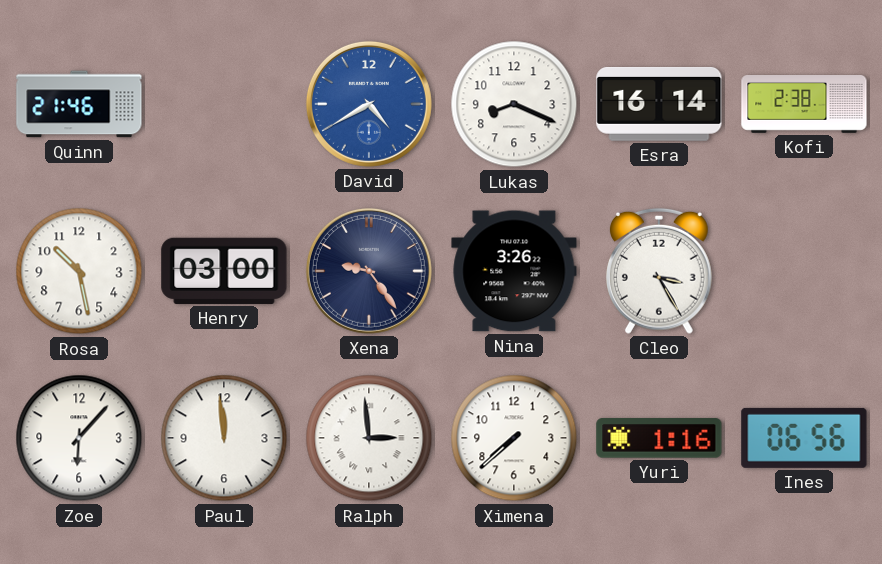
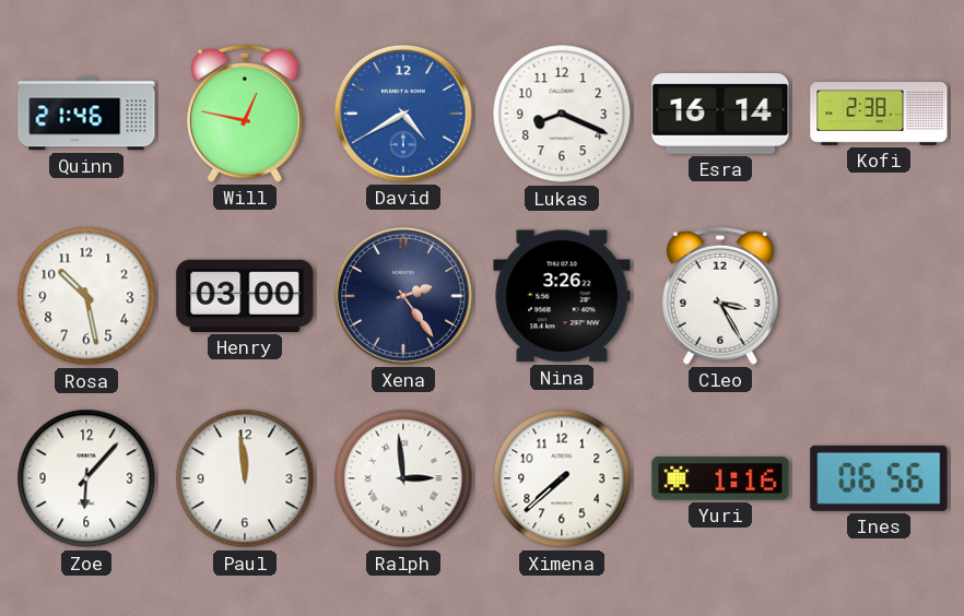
Will: none -> 12:47 (246, 114)
Xena: 9:24 -> 2:24 (403, 296)
